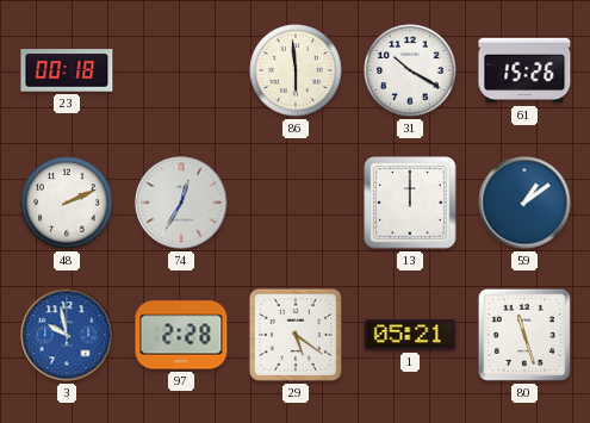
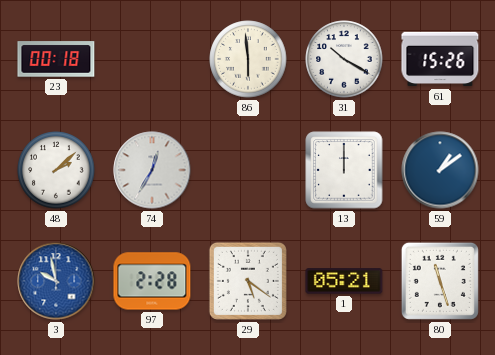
48: 2:11 -> 2:08 (56, 170)
